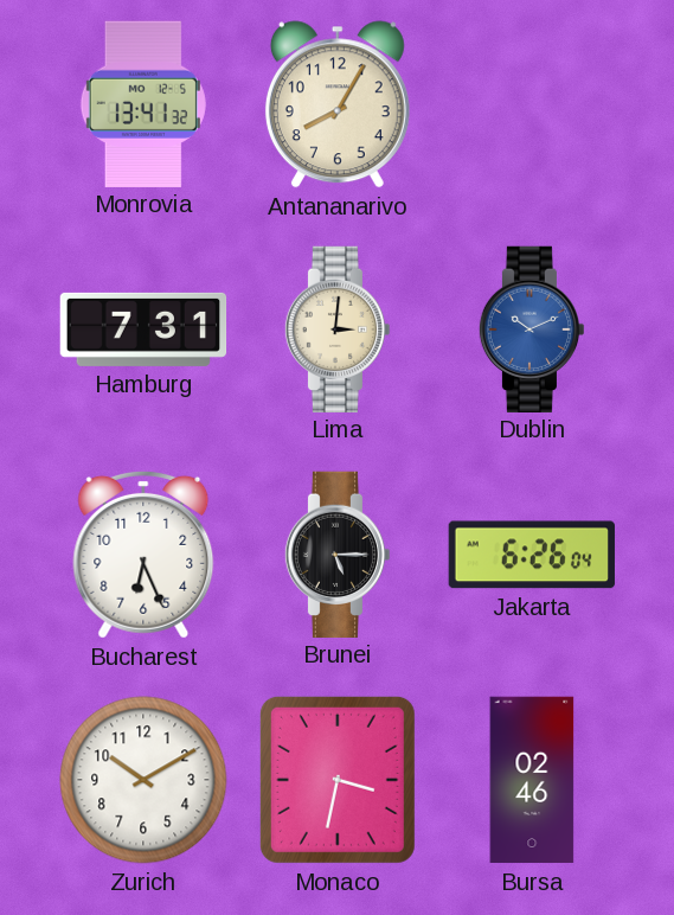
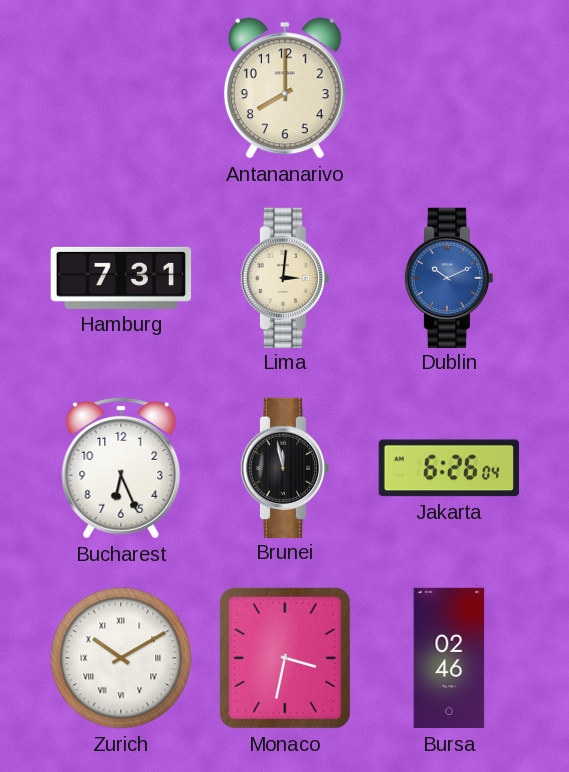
Monrovia: 13:41 -> none (143, 103)
Antananarivo: 8:05 -> 8:00 (285, 88)
Brunei: 5:15 -> 11:58 (285, 467)
Zurich numerals: Arabic -> Roman (121, 658)
